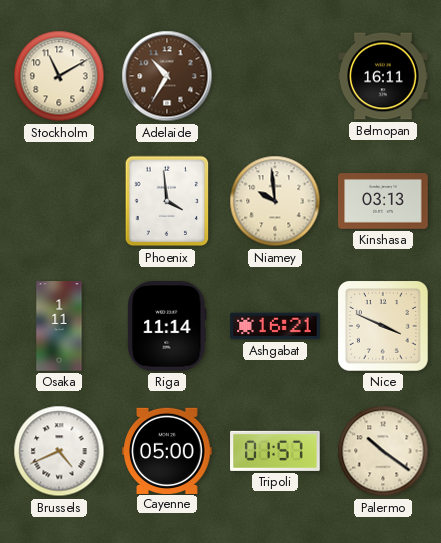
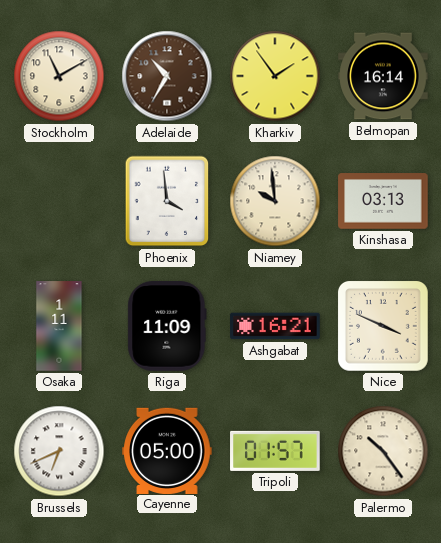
Kharkiv: none -> 1:54 (275, 76)
Belmopan: 16:11 -> 16:14 (383, 76)
Riga: 11:14 -> 11:09 (167, 326)
Brussels: 4:41 -> 6:41 (59, 451)
Palermo: 10:21 -> 10:24 (383, 451)
